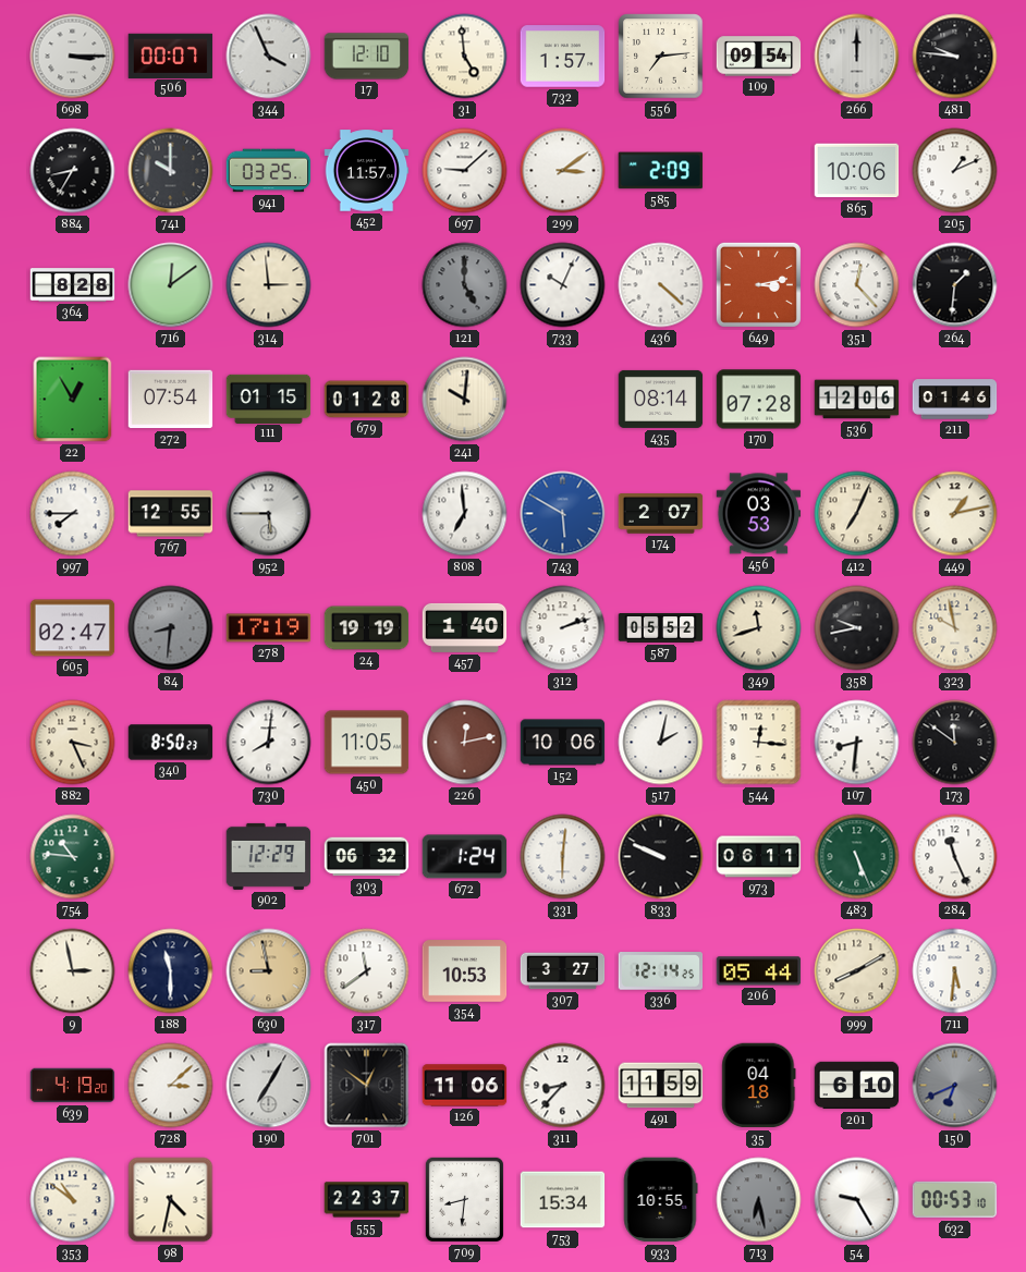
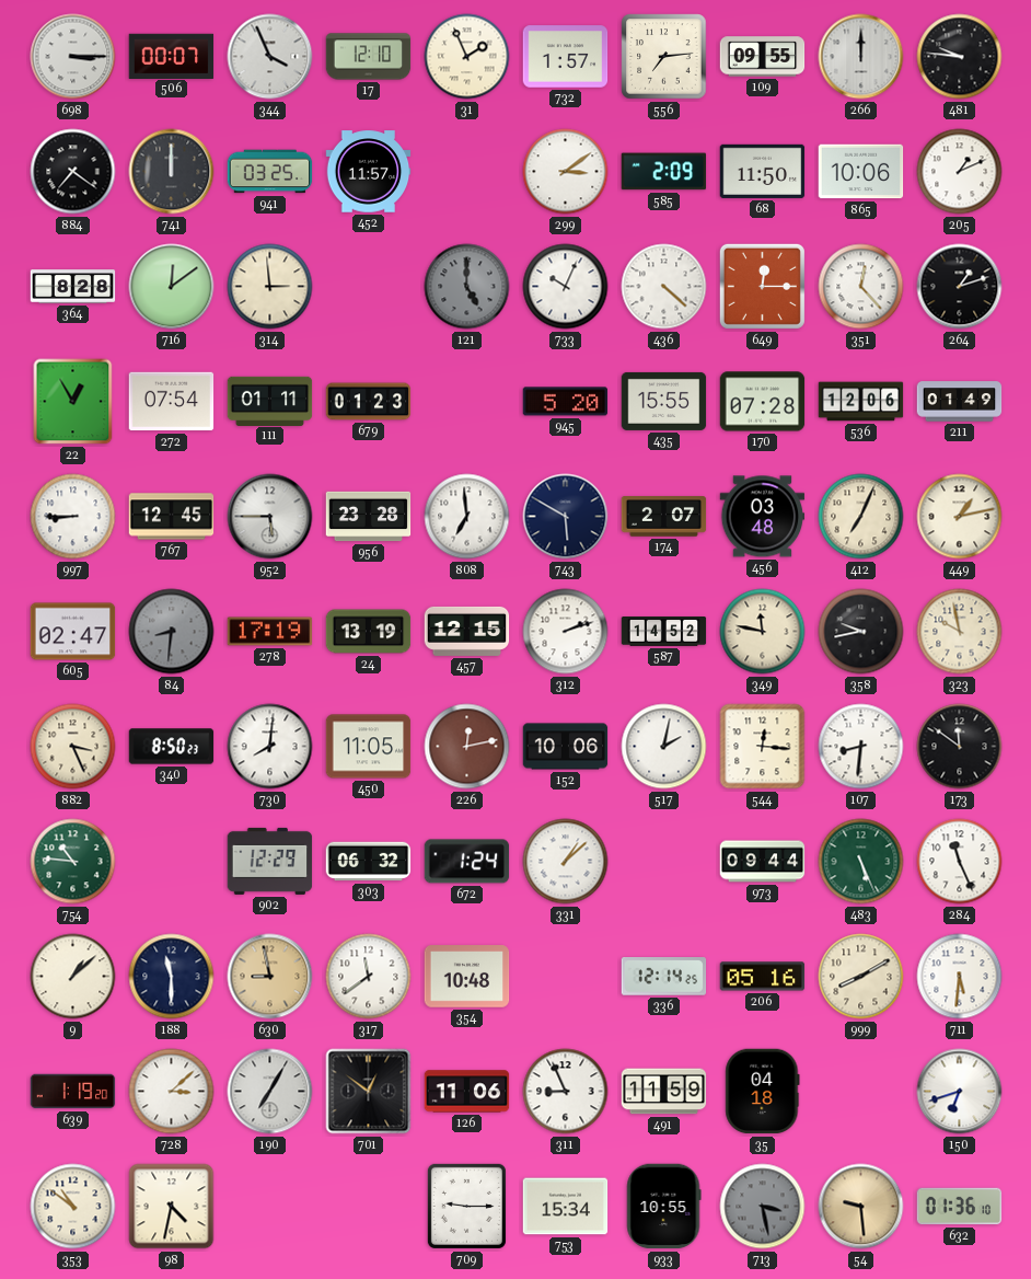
31: 4:59 -> 1:56 (467, 57)
109: 09:54 -> 09:55 (763, 57)
884: 8:35 -> 7:21 (73, 172)
741: 10:00 -> 12:00 (172, 172)
697: 9:08 -> none (465, 171)
68: none -> 11:50 (763, 171)
649: 3:13 -> 12:15 (762, 286)
264: 1:31 -> 1:12 (960, 287)
111: 01:15 -> 01:11 (270, 401)
679: 01:28 -> 01:23 (369, 402)
241: 10:01 -> none (465, 400)
945: none -> 5:20 (566, 402)
435: 08:14 -> 15:55 (664, 401)
211: 01:46 -> 01:49 (960, 402)
997: 7:45 -> 8:45 (73, 517)
767: 12:55 -> 12:45 (172, 517)
956: none -> 23:28 (369, 517)
743 dial: blue -> navy (566, 517)
456: 03:53 -> 03:48 (763, 517)
24: 19:19 -> 13:19 (369, 632)
457: 1:40 -> 12:15 (467, 631)
587: 05:52 -> 14:52 (664, 632)
349: 11:42 -> 11:47 (763, 632)
331: 6:01 -> 1:08 (566, 862)
833: 9:49 -> none (661, 857)
973: 06:11 -> 09:44 (763, 862)
9: 2:58 -> 1:08 (73, 977)
354: 10:53 -> 10:48 (467, 977)
307: 3:27 -> none (563, 971)
206: 05:44 -> 05:16 (763, 977)
639: 4:19 -> 1:19 (73, 1092)
311: 8:37 -> 8:56 (566, 1092)
201: 6:10 -> none (857, 1086)
150: 6:41 -> 6:42 (960, 1092)
150 dial: grey -> white (960, 1092)
555: 22:37 -> none (367, 1200)
709: 8:31 -> 9:15 (466, 1206)
713: 6:28 -> 3:28 (763, 1207)
54: 9:25 -> 9:29 (861, 1207)
54 dial: white -> champagne (861, 1207)
632: 00:53 -> 01:36 (960, 1207)
